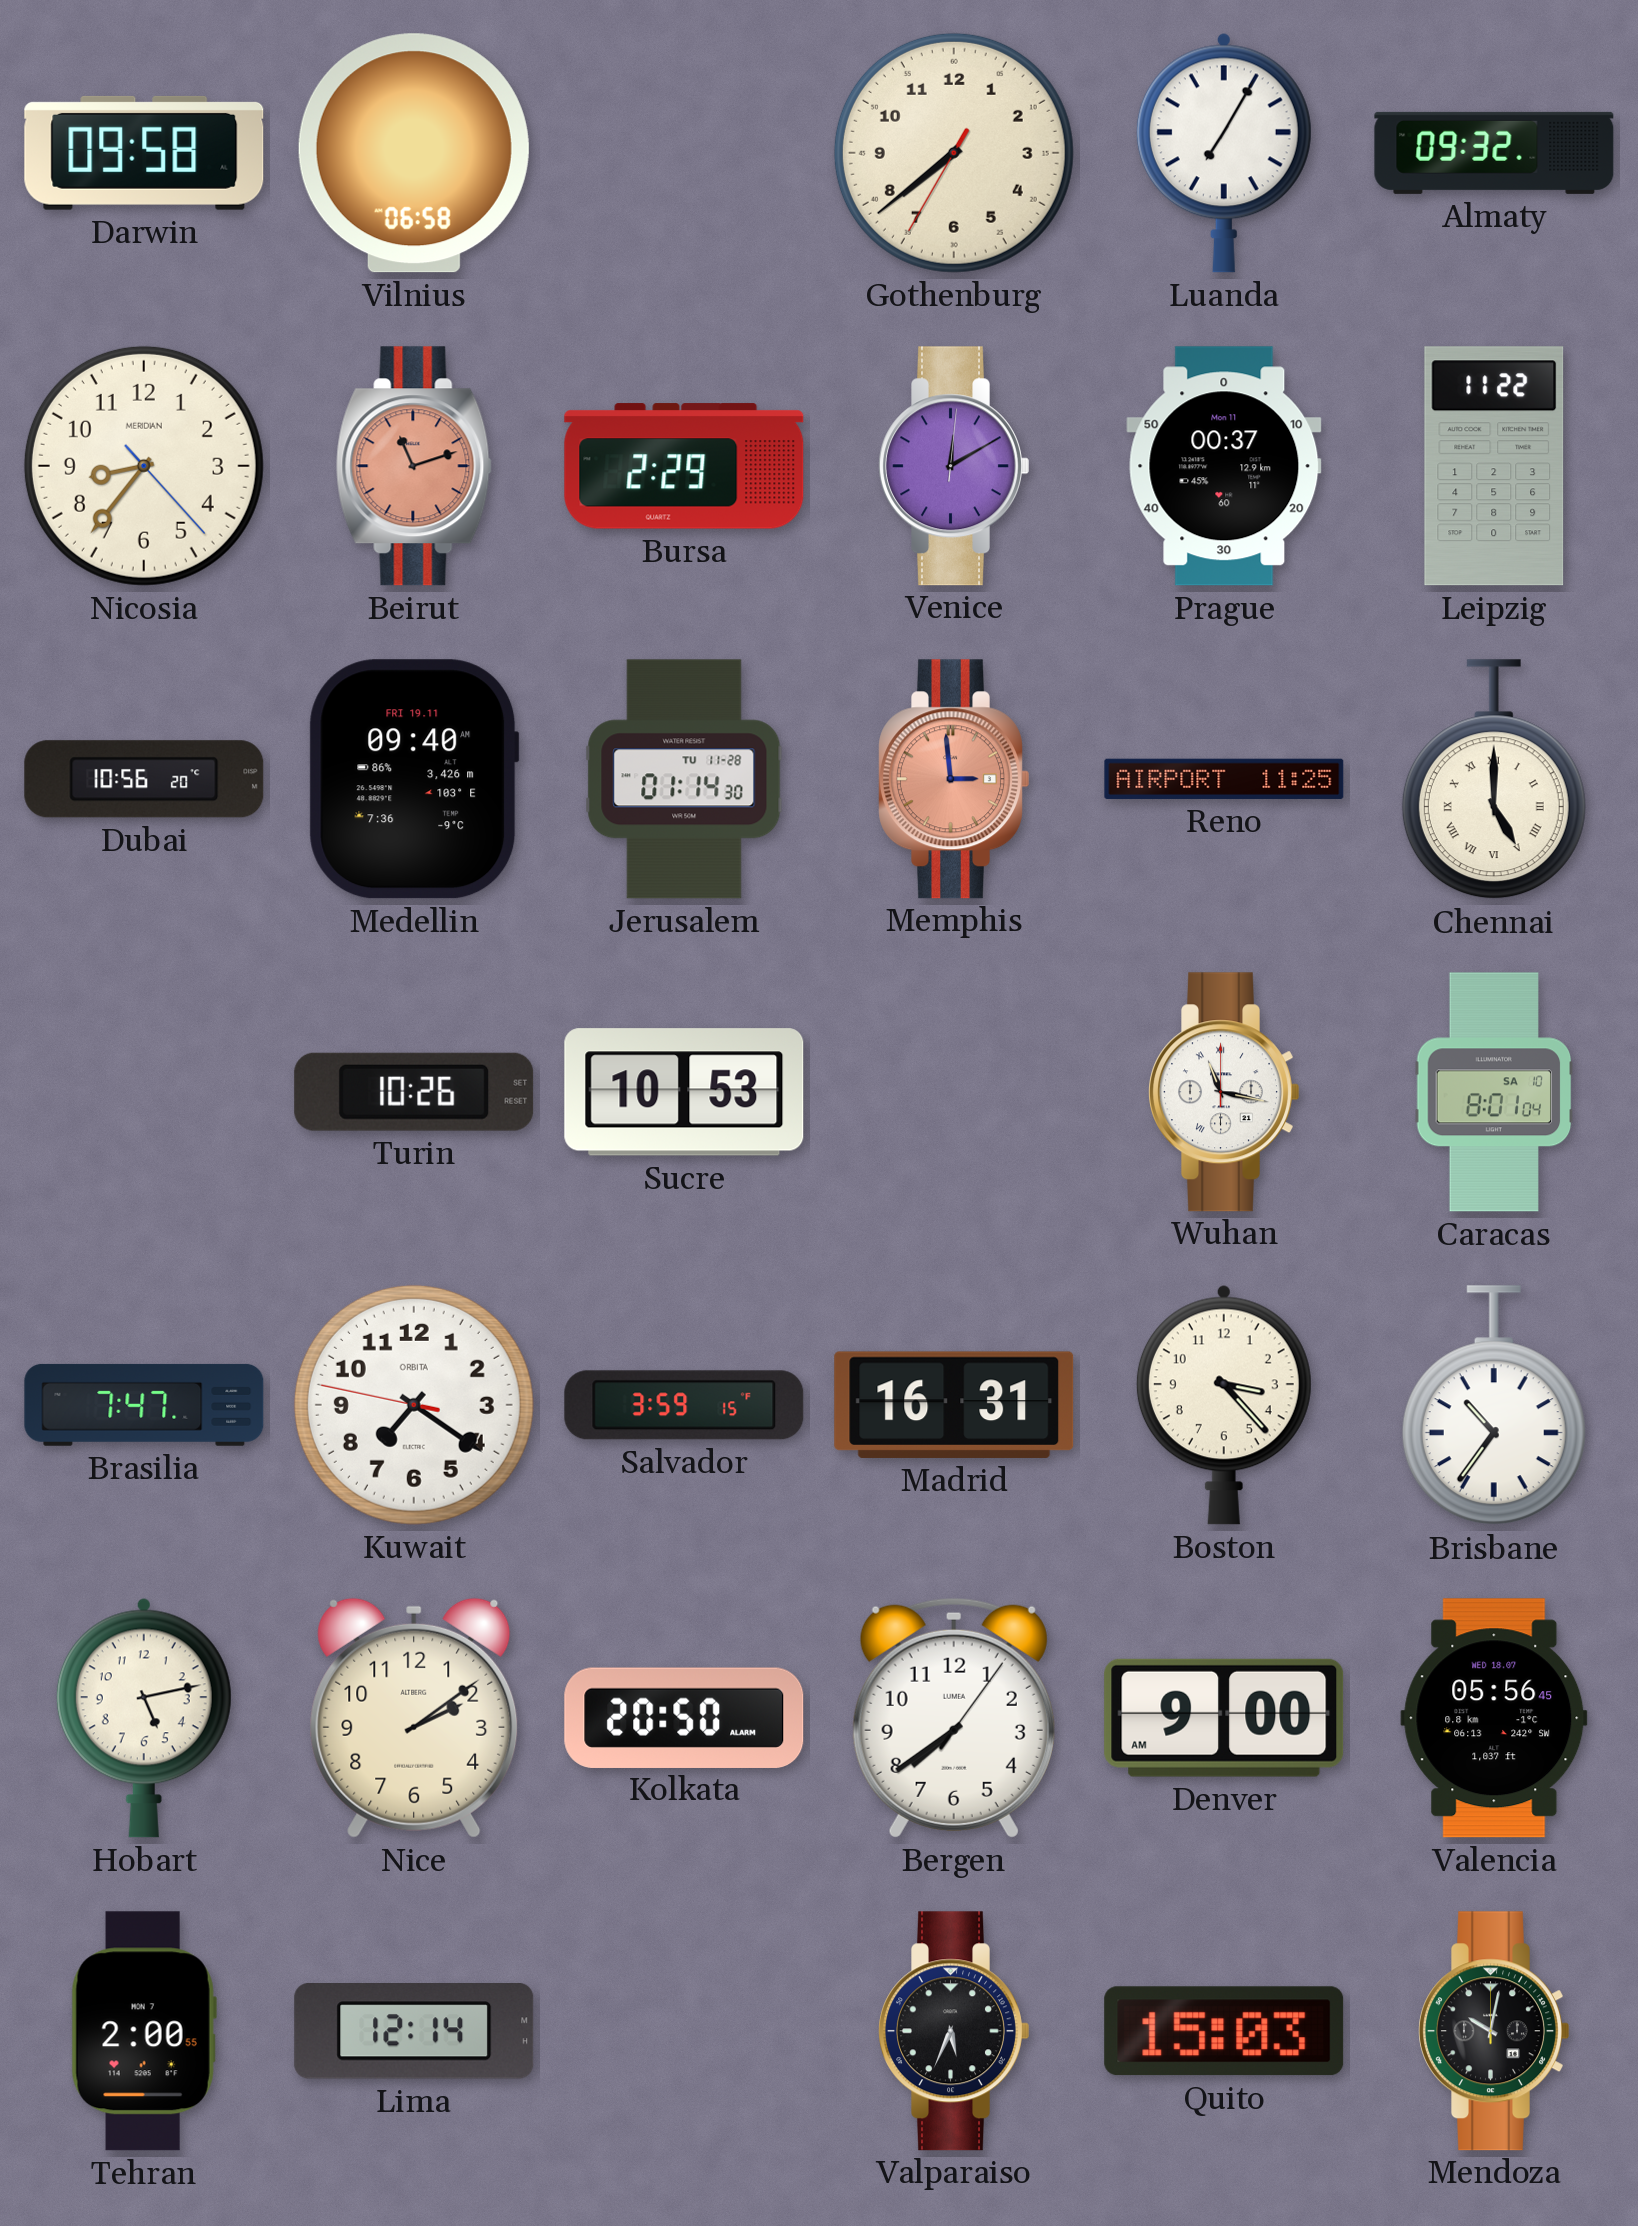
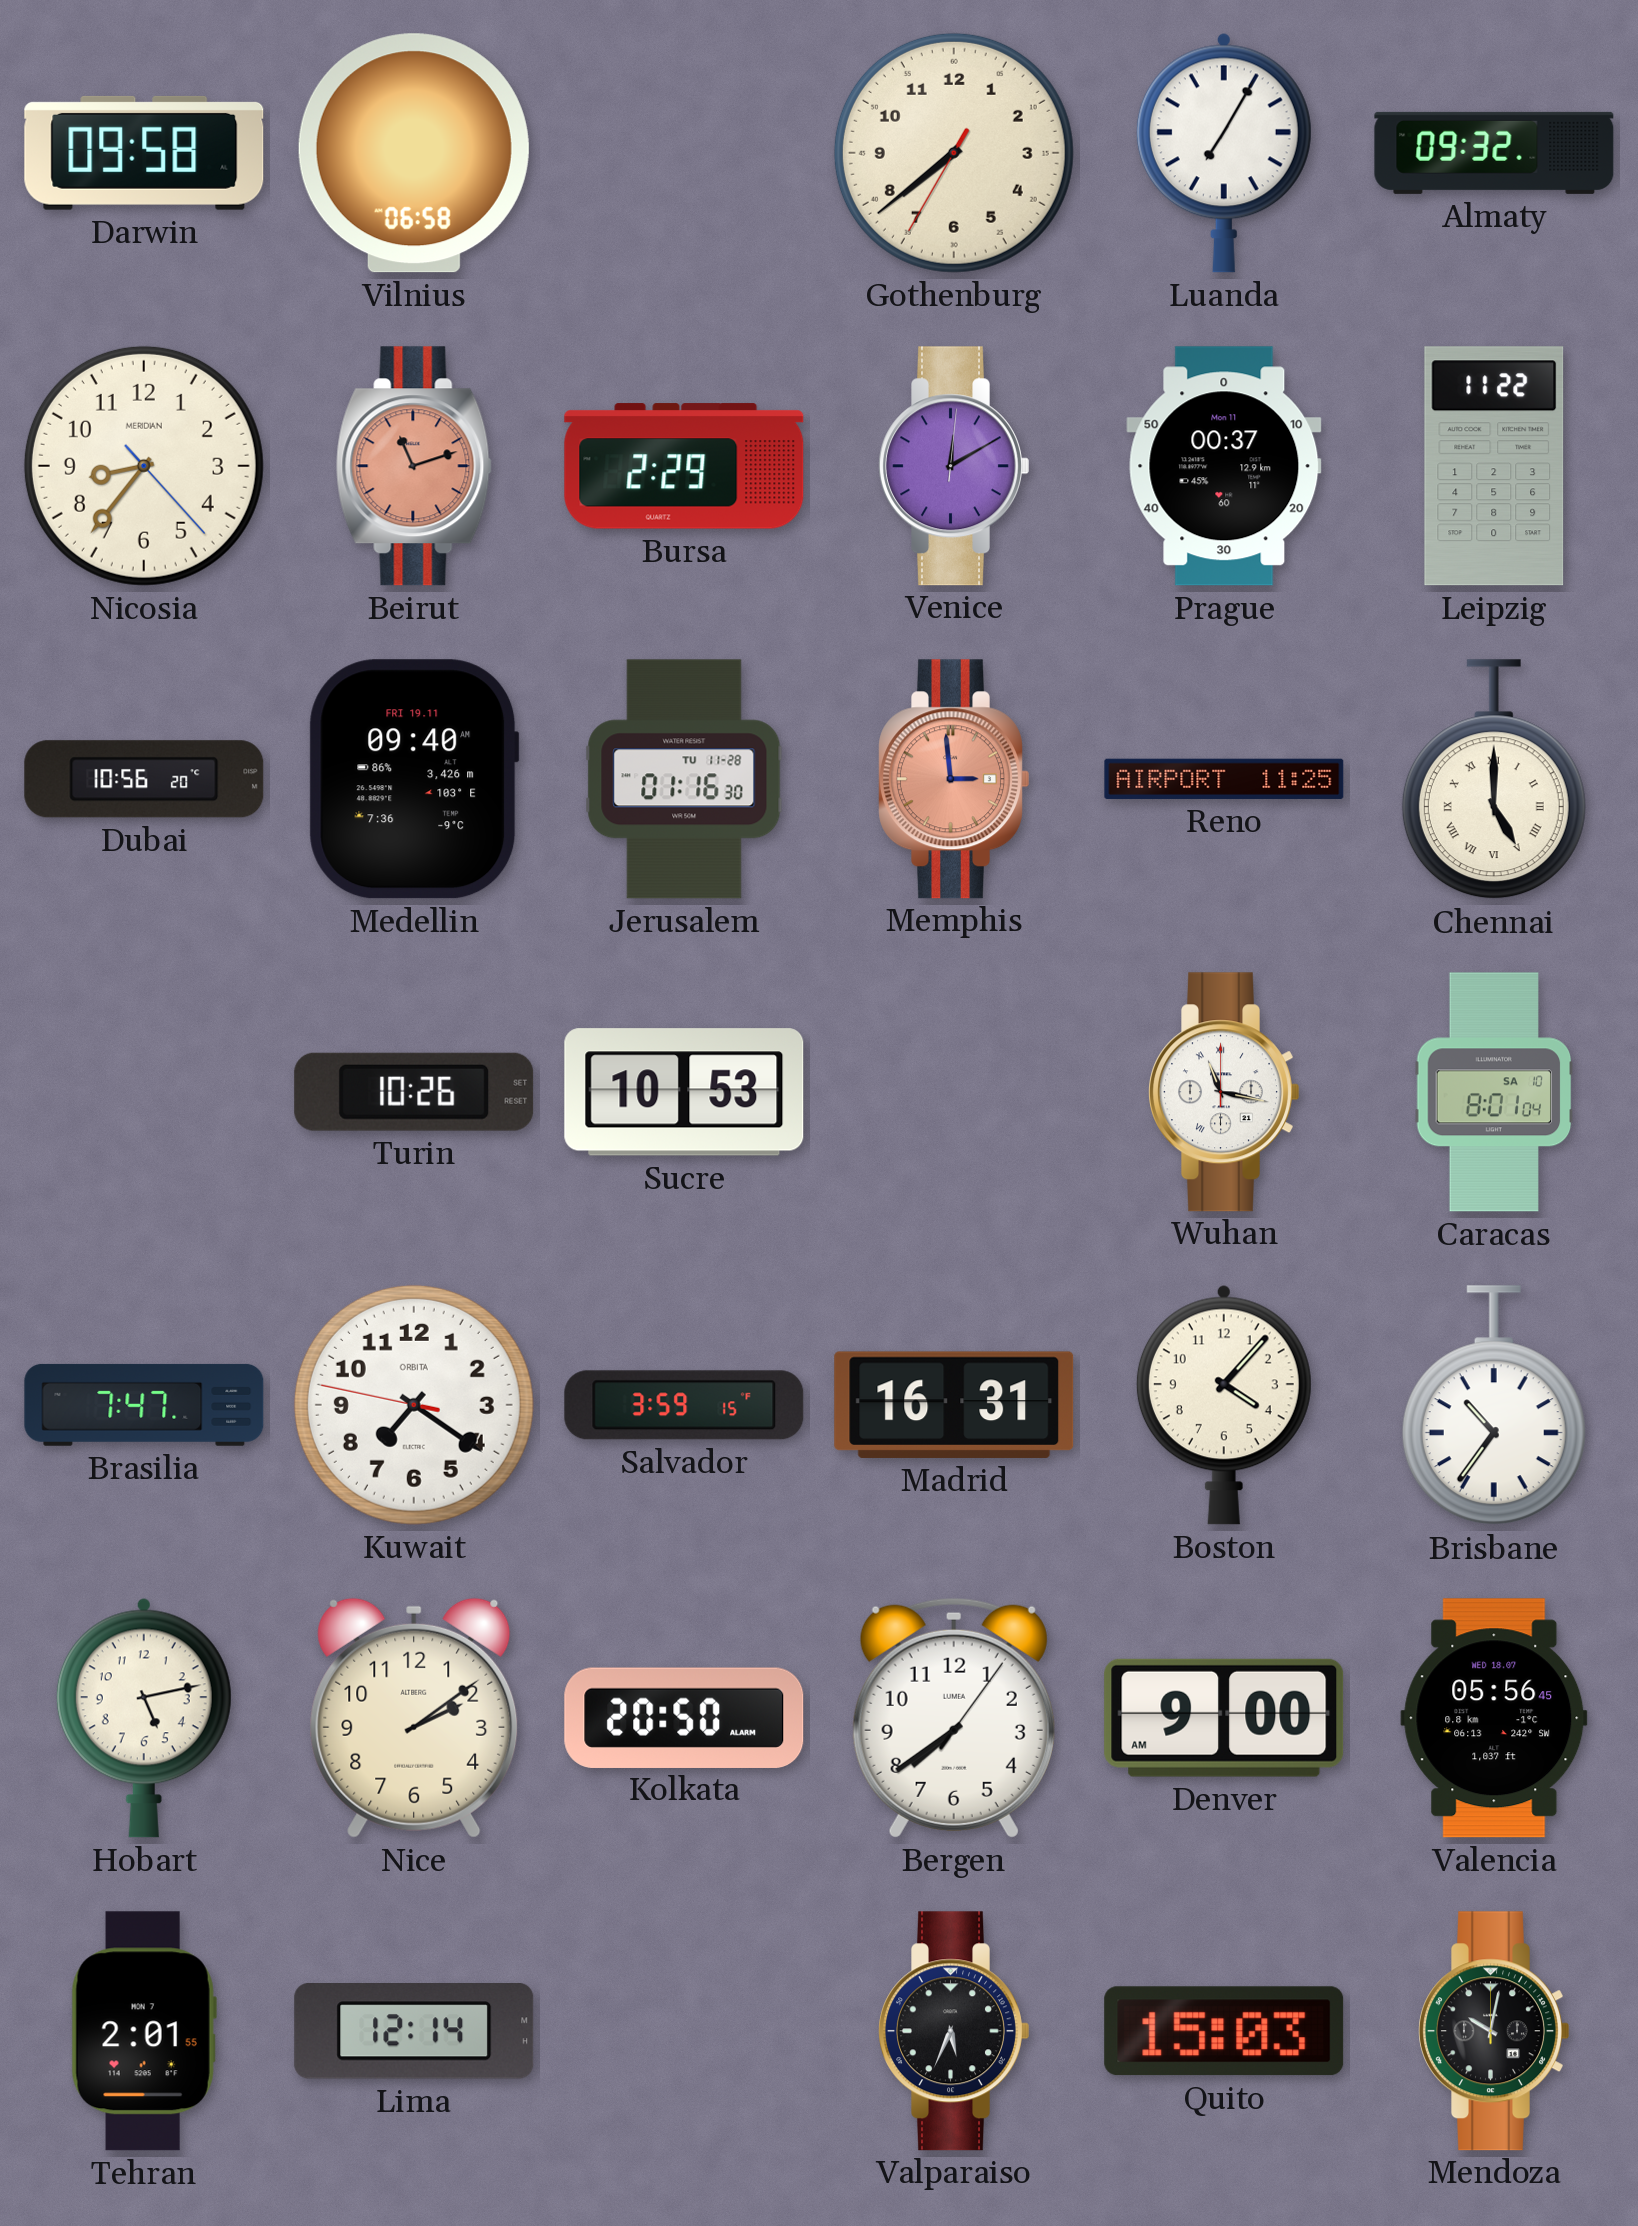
Jerusalem: 01:14 -> 01:16 (684, 779)
Boston: 3:23 -> 4:07 (1224, 1405)
Tehran: 2:00 -> 2:01 (144, 2031)
